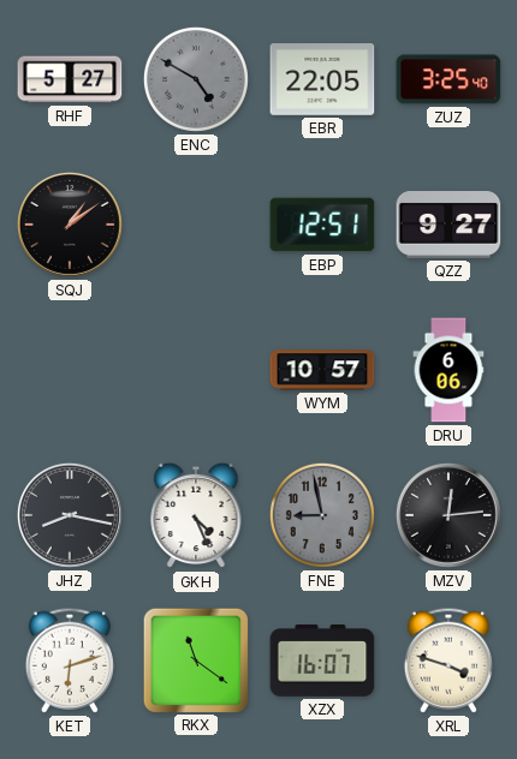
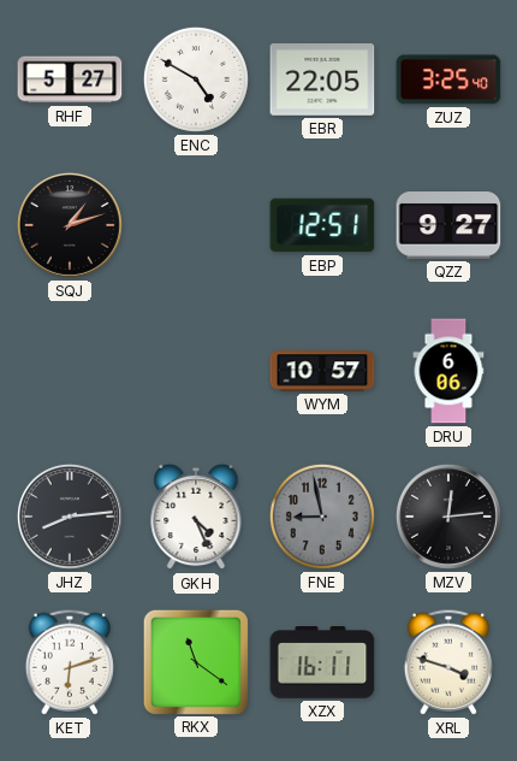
ENC dial: grey -> white (196, 79)
SQJ: 1:09 -> 1:12 (70, 225)
JHZ: 8:17 -> 8:14 (70, 517)
XZX: 16:07 -> 16:11 (322, 662)
